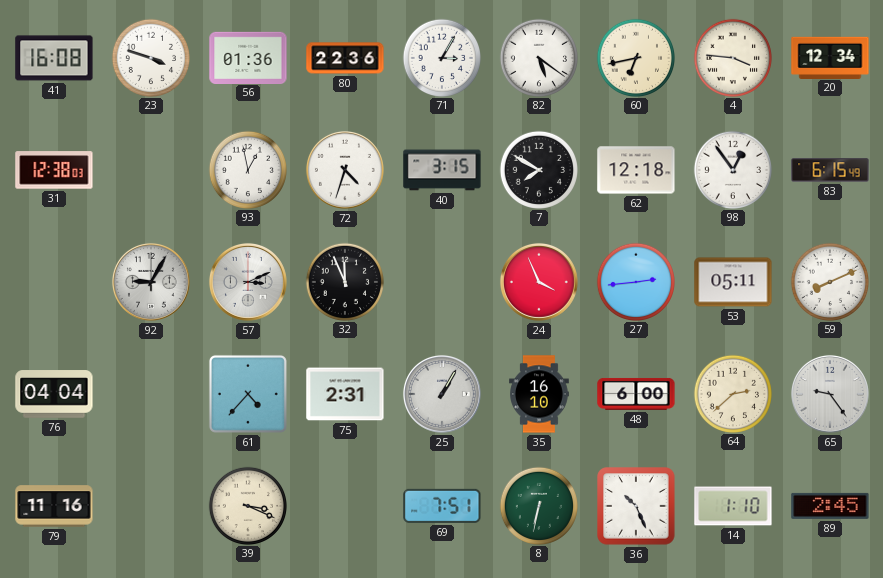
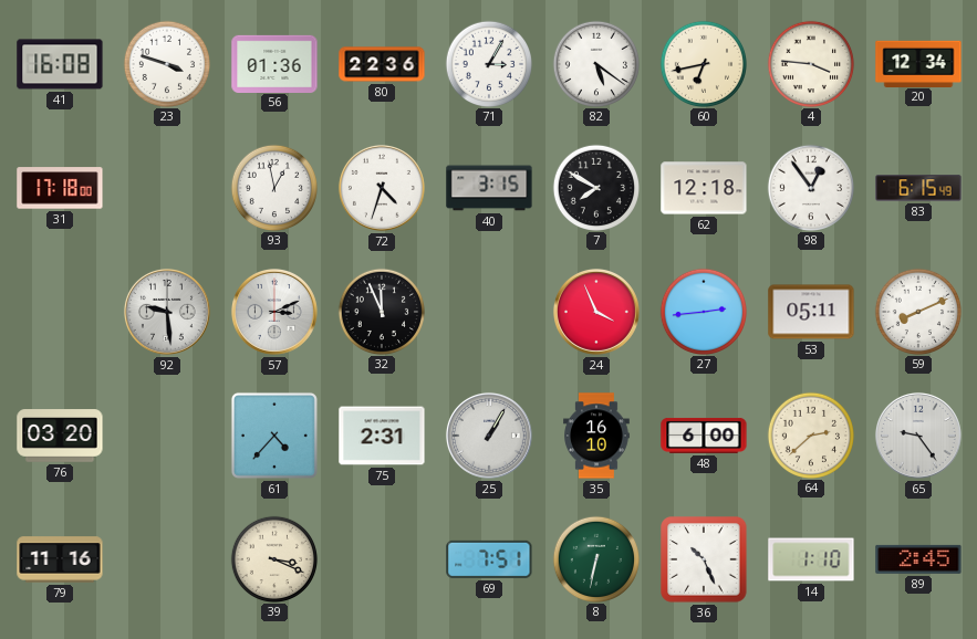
31: 12:38 -> 17:18 (60, 188)
92: 9:05 -> 9:29 (167, 312)
76: 04:04 -> 03:20 (60, 436)
